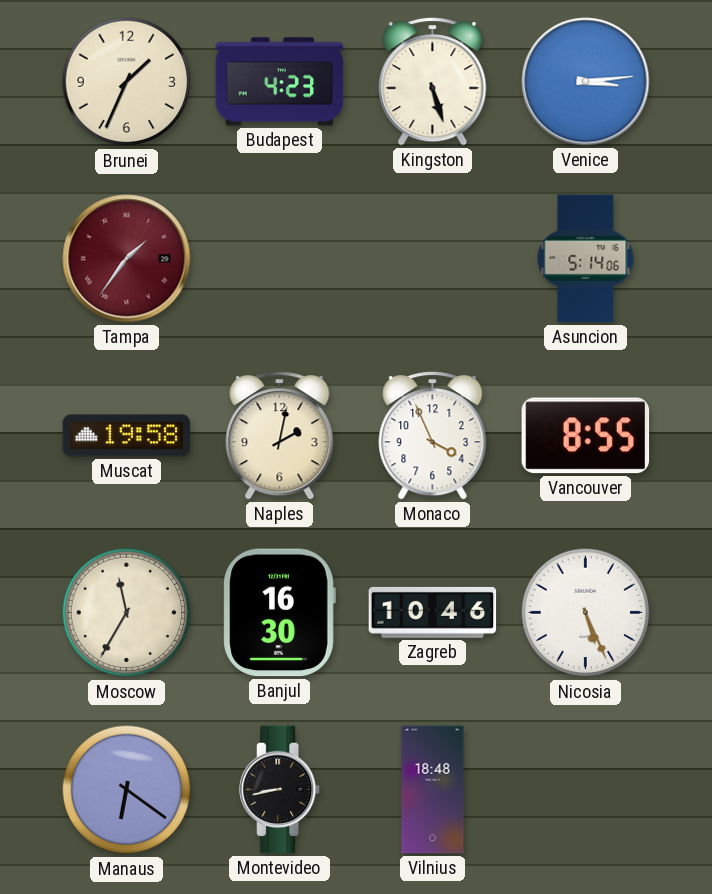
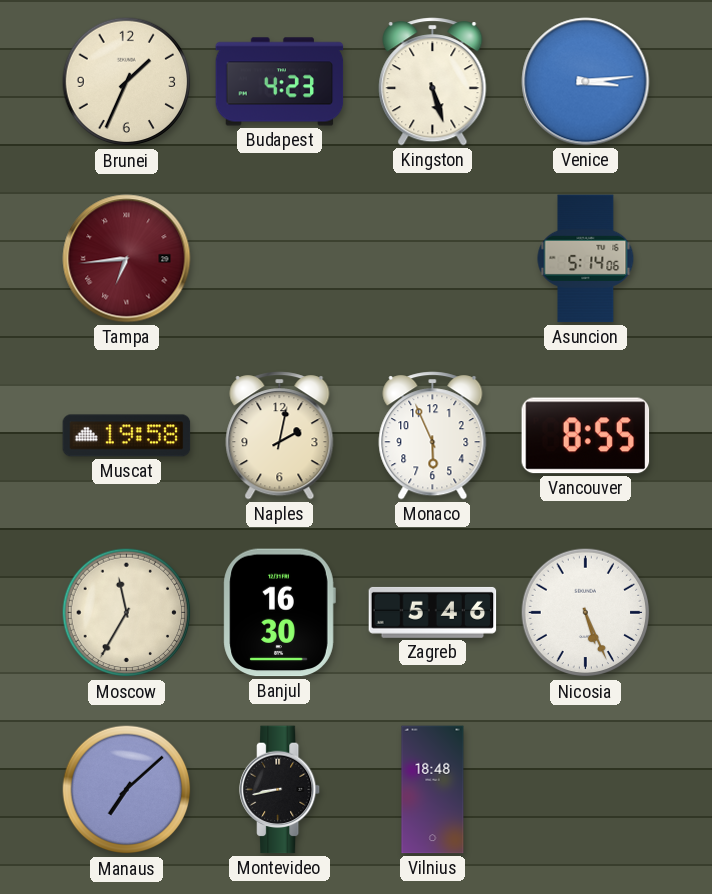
Tampa: 1:36 -> 6:44 (127, 259)
Monaco: 3:56 -> 5:56 (433, 436)
Zagreb: 10:46 -> 5:46 (433, 612)
Manaus: 6:21 -> 7:08 (127, 790)
